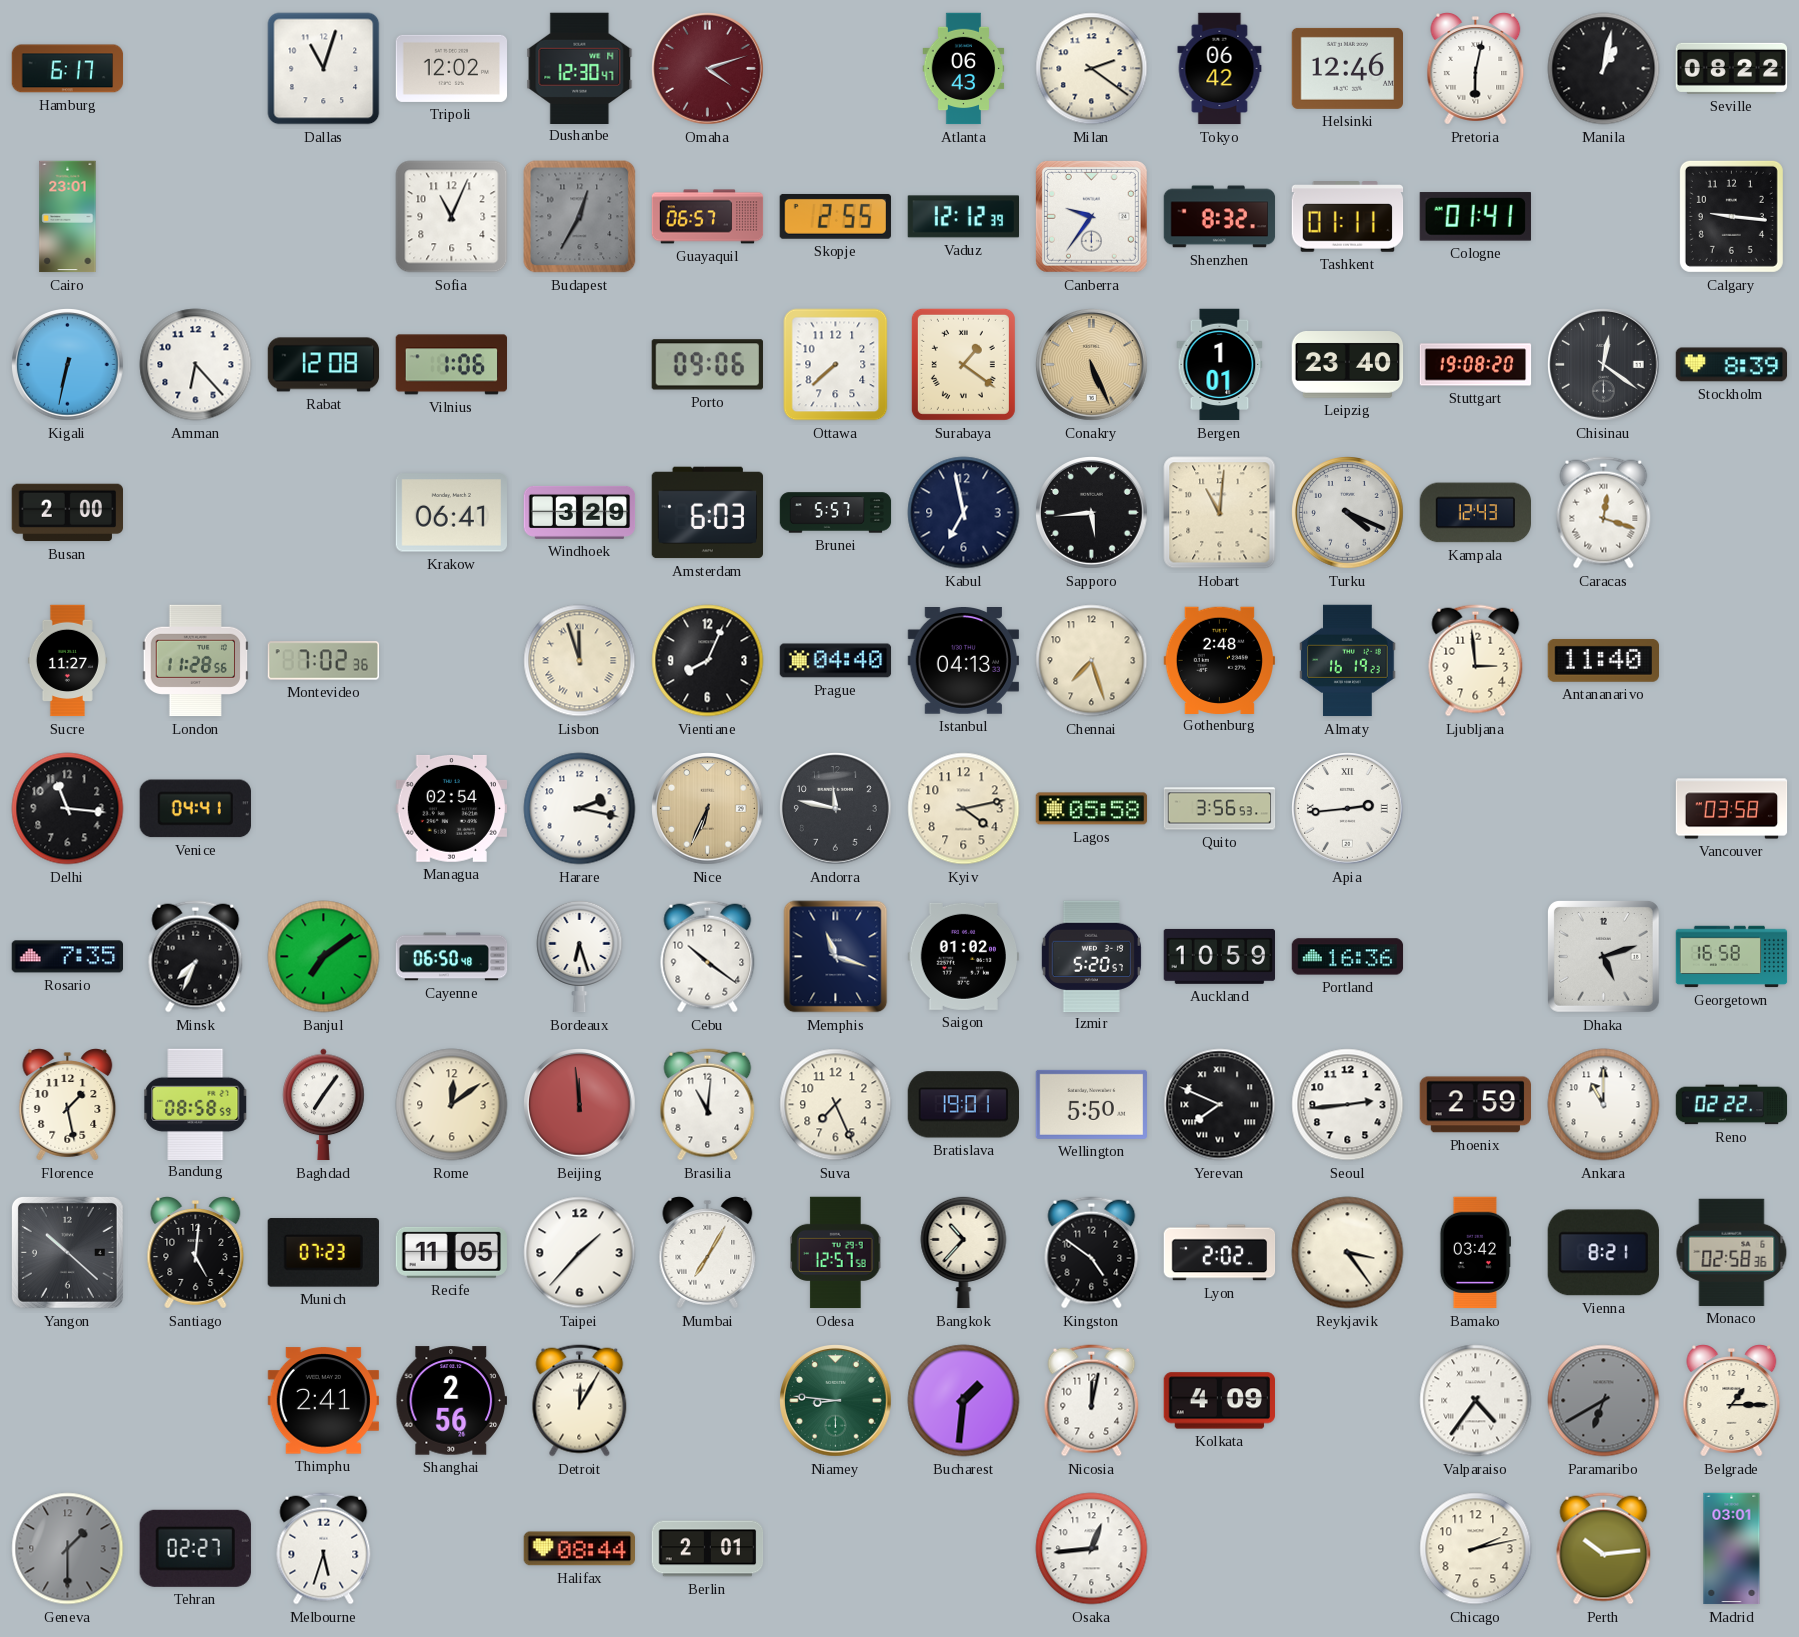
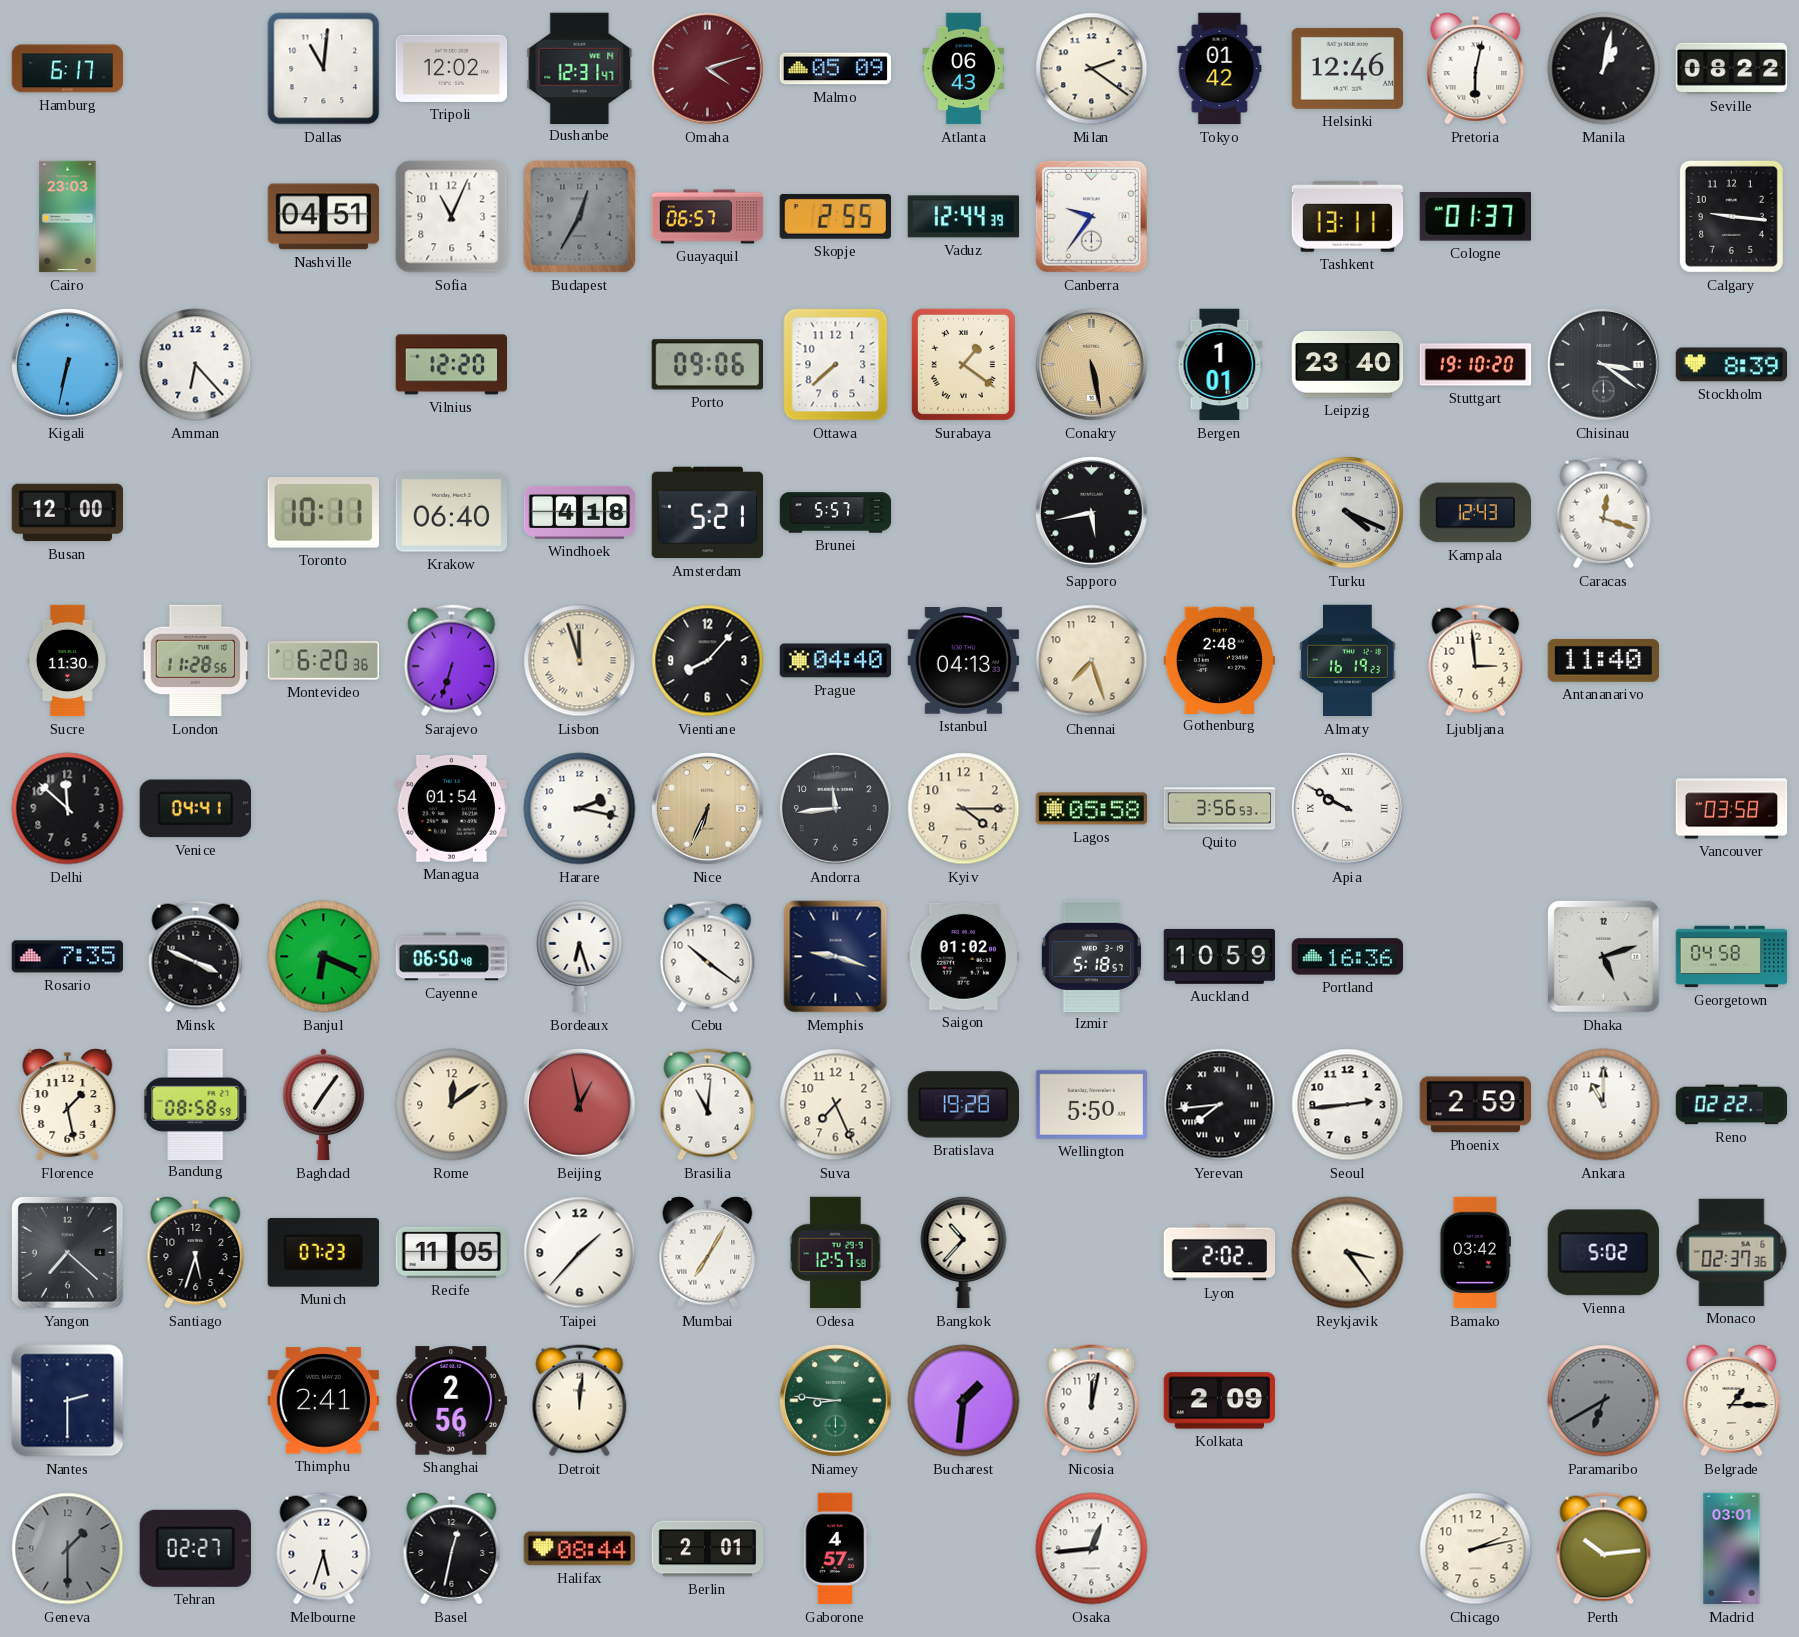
Dallas: 11:03 -> 11:01 (324, 69)
Dushanbe: 12:30 -> 12:31 (580, 68)
Malmo: none -> 05:09 (835, 69)
Tokyo: 06:42 -> 01:42 (1220, 69)
Cairo: 23:01 -> 23:03 (68, 217)
Nashville: none -> 04:51 (324, 217)
Vaduz: 12:12 -> 12:44 (963, 217)
Shenzhen: 8:32 -> none (1220, 217)
Tashkent: 01:11 -> 13:11 (1348, 217)
Cologne: 01:41 -> 01:37 (1475, 217)
Rabat: 12:08 -> none (324, 365)
Vilnius: 1:06 -> 12:20 (451, 365)
Conakry: 5:26 -> 5:28 (1092, 365)
Stuttgart: 19:08 -> 19:10 (1476, 365)
Chisinau: 12:21 -> 3:21 (1604, 365)
Busan: 2:00 -> 12:00 (67, 513)
Toronto: none -> 10:11 (323, 513)
Krakow: 06:41 -> 06:40 (451, 513)
Windhoek: 3:29 -> 4:18 (580, 512)
Amsterdam: 6:03 -> 5:21 (707, 513)
Kabul: 6:58 -> none (964, 513)
Sapporo: 5:44 -> 5:43 (1092, 513)
Hobart: 11:01 -> none (1220, 513)
Sucre: 11:27 -> 11:30 (67, 661)
Montevideo: 7:02 -> 6:20 (324, 661)
Sarajevo: none -> 6:33 (452, 661)
Vientiane: 8:04 -> 8:07 (708, 661)
Delhi: 11:16 -> 11:52 (68, 809)
Managua: 02:54 -> 01:54 (451, 808)
Andorra: 11:47 -> 11:44 (836, 809)
Kyiv: 4:13 -> 4:15 (964, 809)
Apia: 2:44 -> 9:50 (1348, 809)
Minsk: 7:34 -> 3:49 (196, 957)
Banjul: 7:09 -> 6:19 (324, 957)
Memphis: 11:18 -> 9:18 (836, 957)
Izmir: 5:20 -> 5:18 (1091, 956)
Georgetown: 16:58 -> 04:58 (1732, 957)
Beijing: 11:59 -> 12:58 (580, 1105)
Bratislava: 19:01 -> 19:28 (963, 1105)
Yerevan: 7:49 -> 7:44 (1220, 1105)
Yangon: 10:22 -> 7:22 (67, 1252)
Santiago: 5:01 -> 5:33 (196, 1253)
Kingston: 4:51 -> none (1092, 1253)
Vienna: 8:21 -> 5:02 (1603, 1253)
Monaco: 02:58 -> 02:37 (1732, 1252)
Nantes: none -> 2:30 (68, 1401)
Detroit: 12:05 -> 12:01 (580, 1401)
Kolkata: 4:09 -> 2:09 (1219, 1401)
Valparaiso: 4:36 -> none (1476, 1401)
Basel: none -> 12:32 (452, 1549)
Gaborone: none -> 4:57 (836, 1549)
